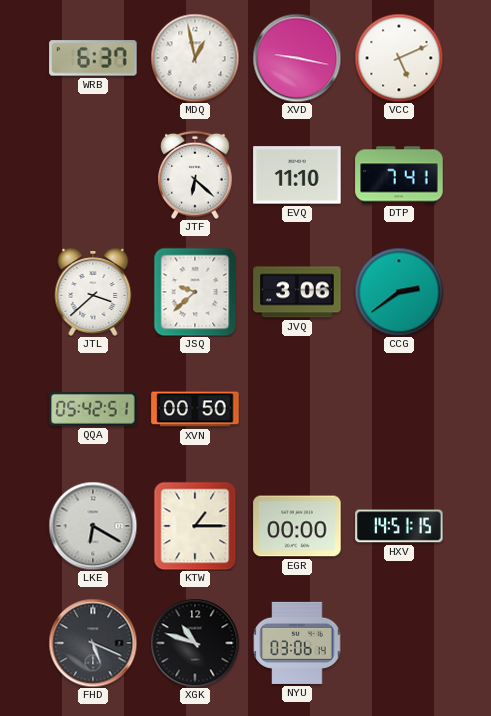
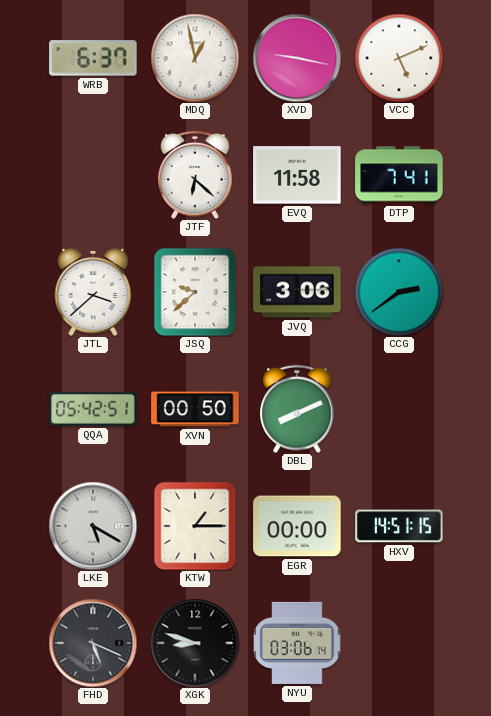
EVQ: 11:10 -> 11:58 (297, 175)
DBL: none -> 8:11 (297, 409)
LKE: 6:20 -> 5:20 (93, 526)
XGK: 10:48 -> 8:48 (195, 643)
